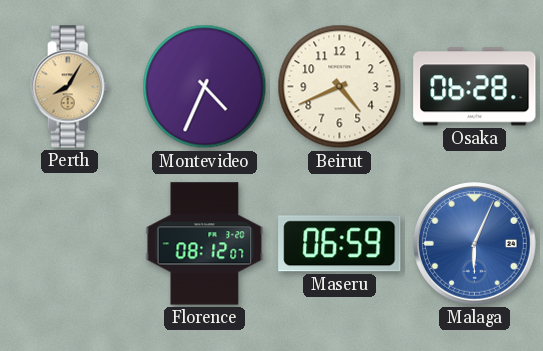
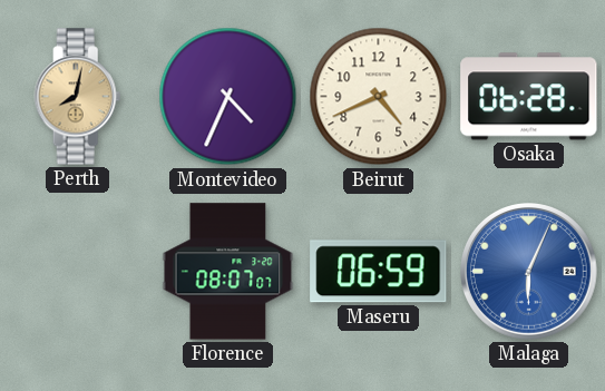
Perth: 8:05 -> 8:02 (78, 97)
Florence: 08:12 -> 08:07 (228, 272)
